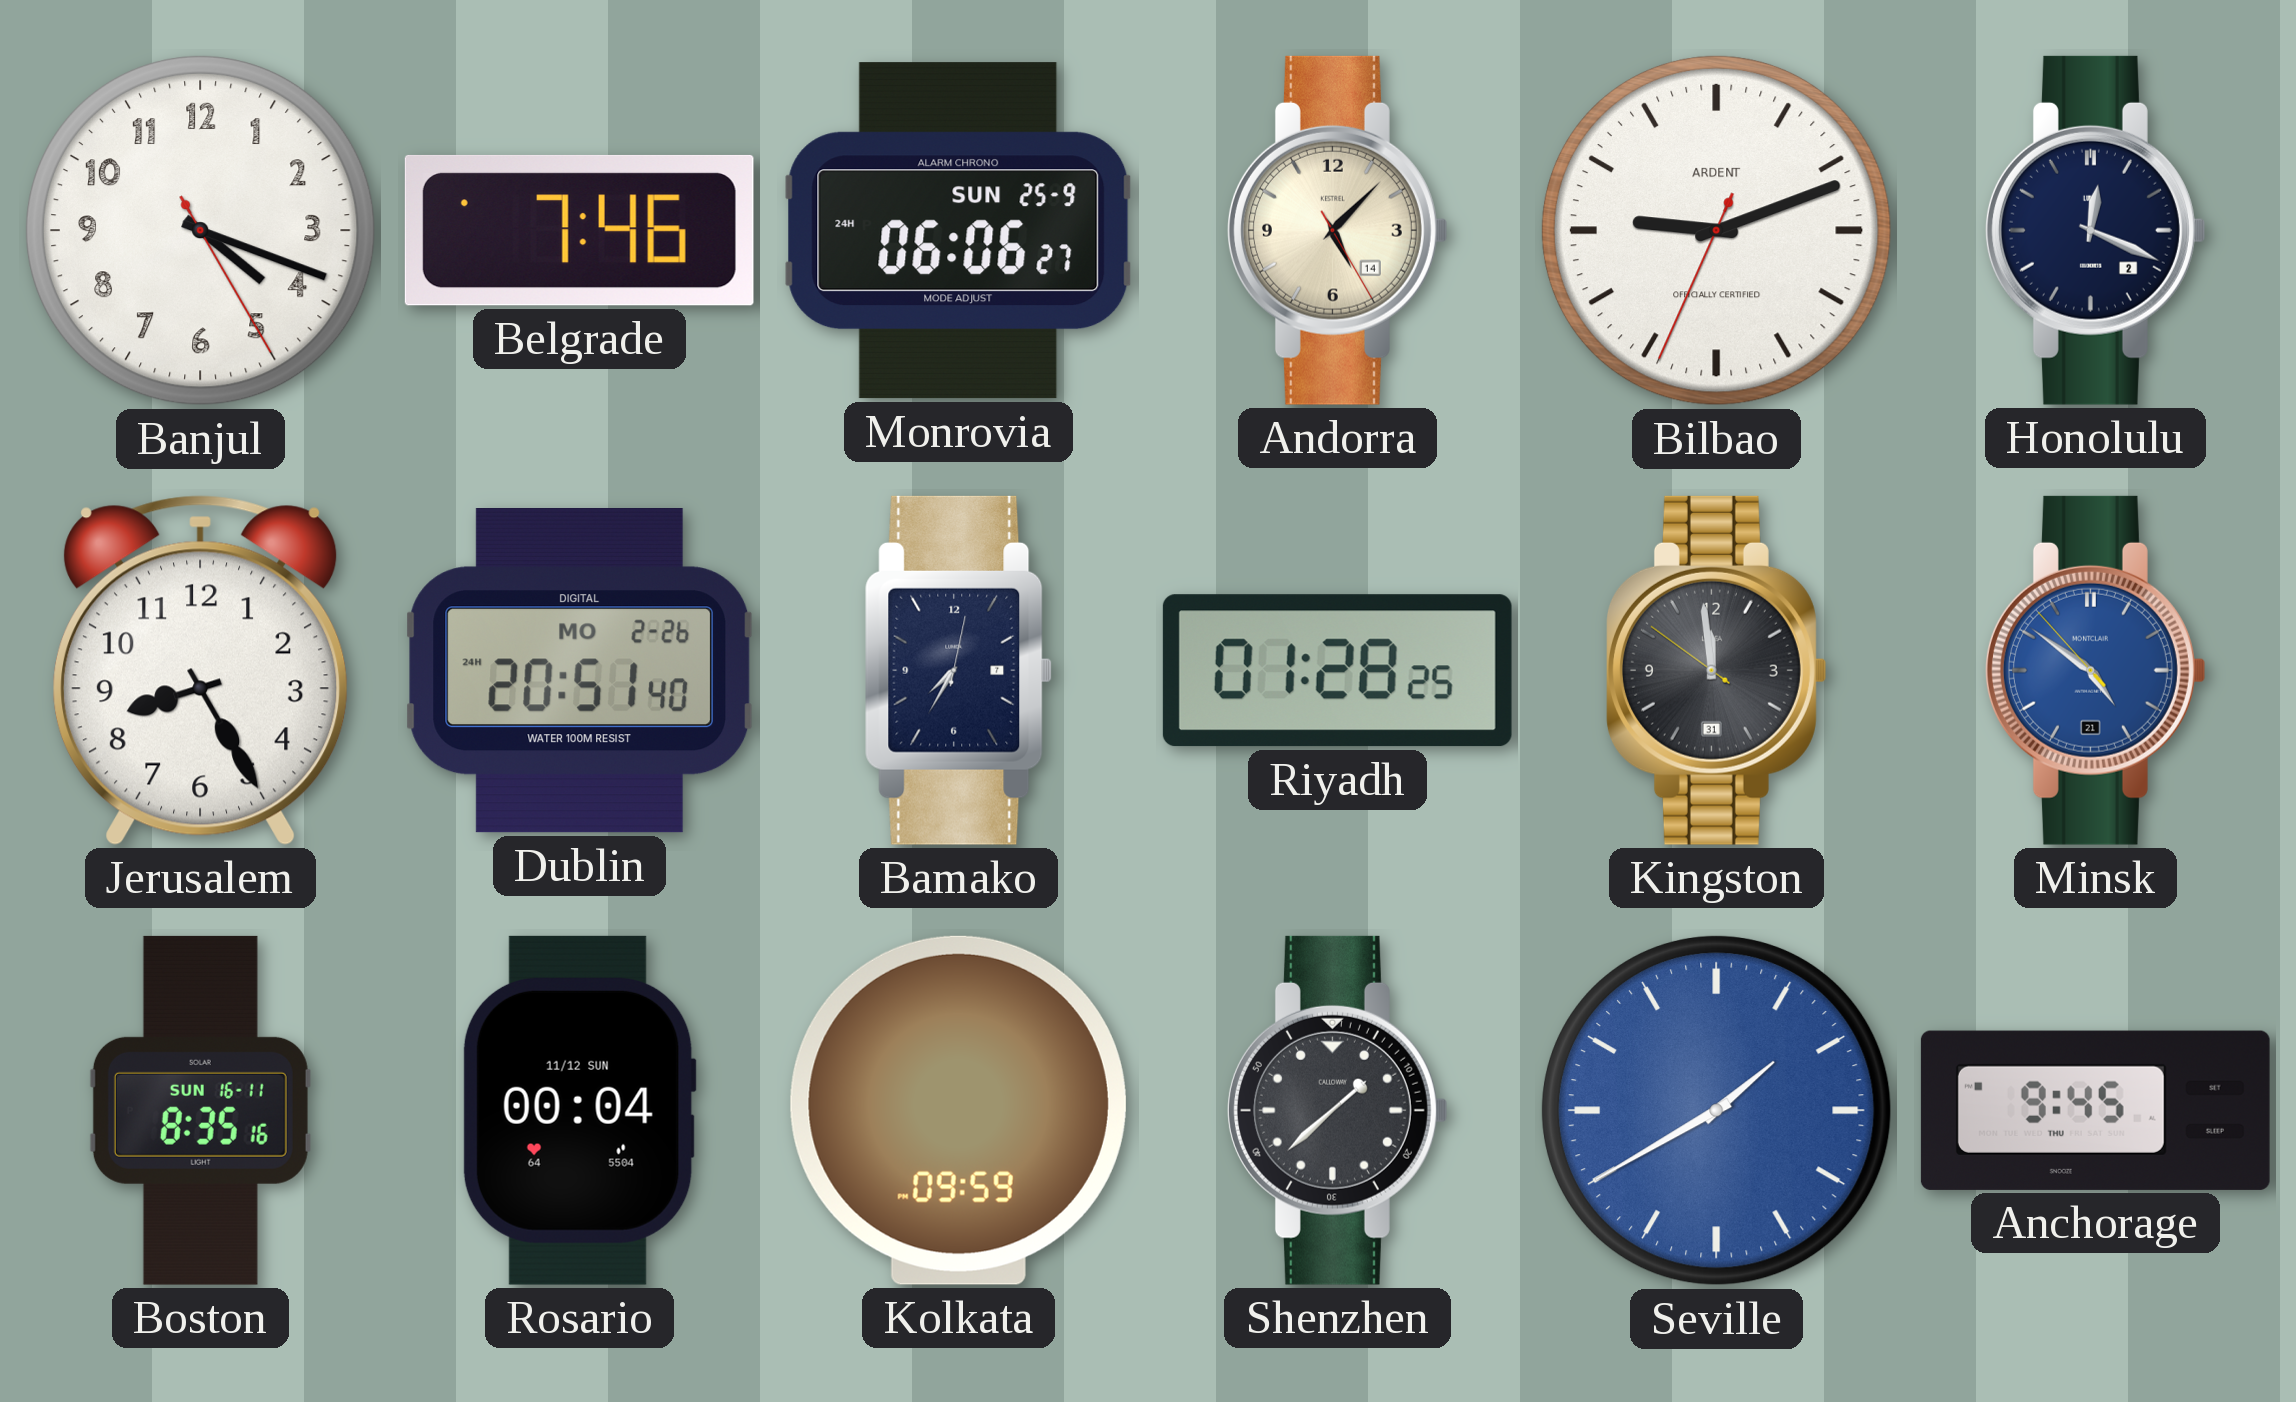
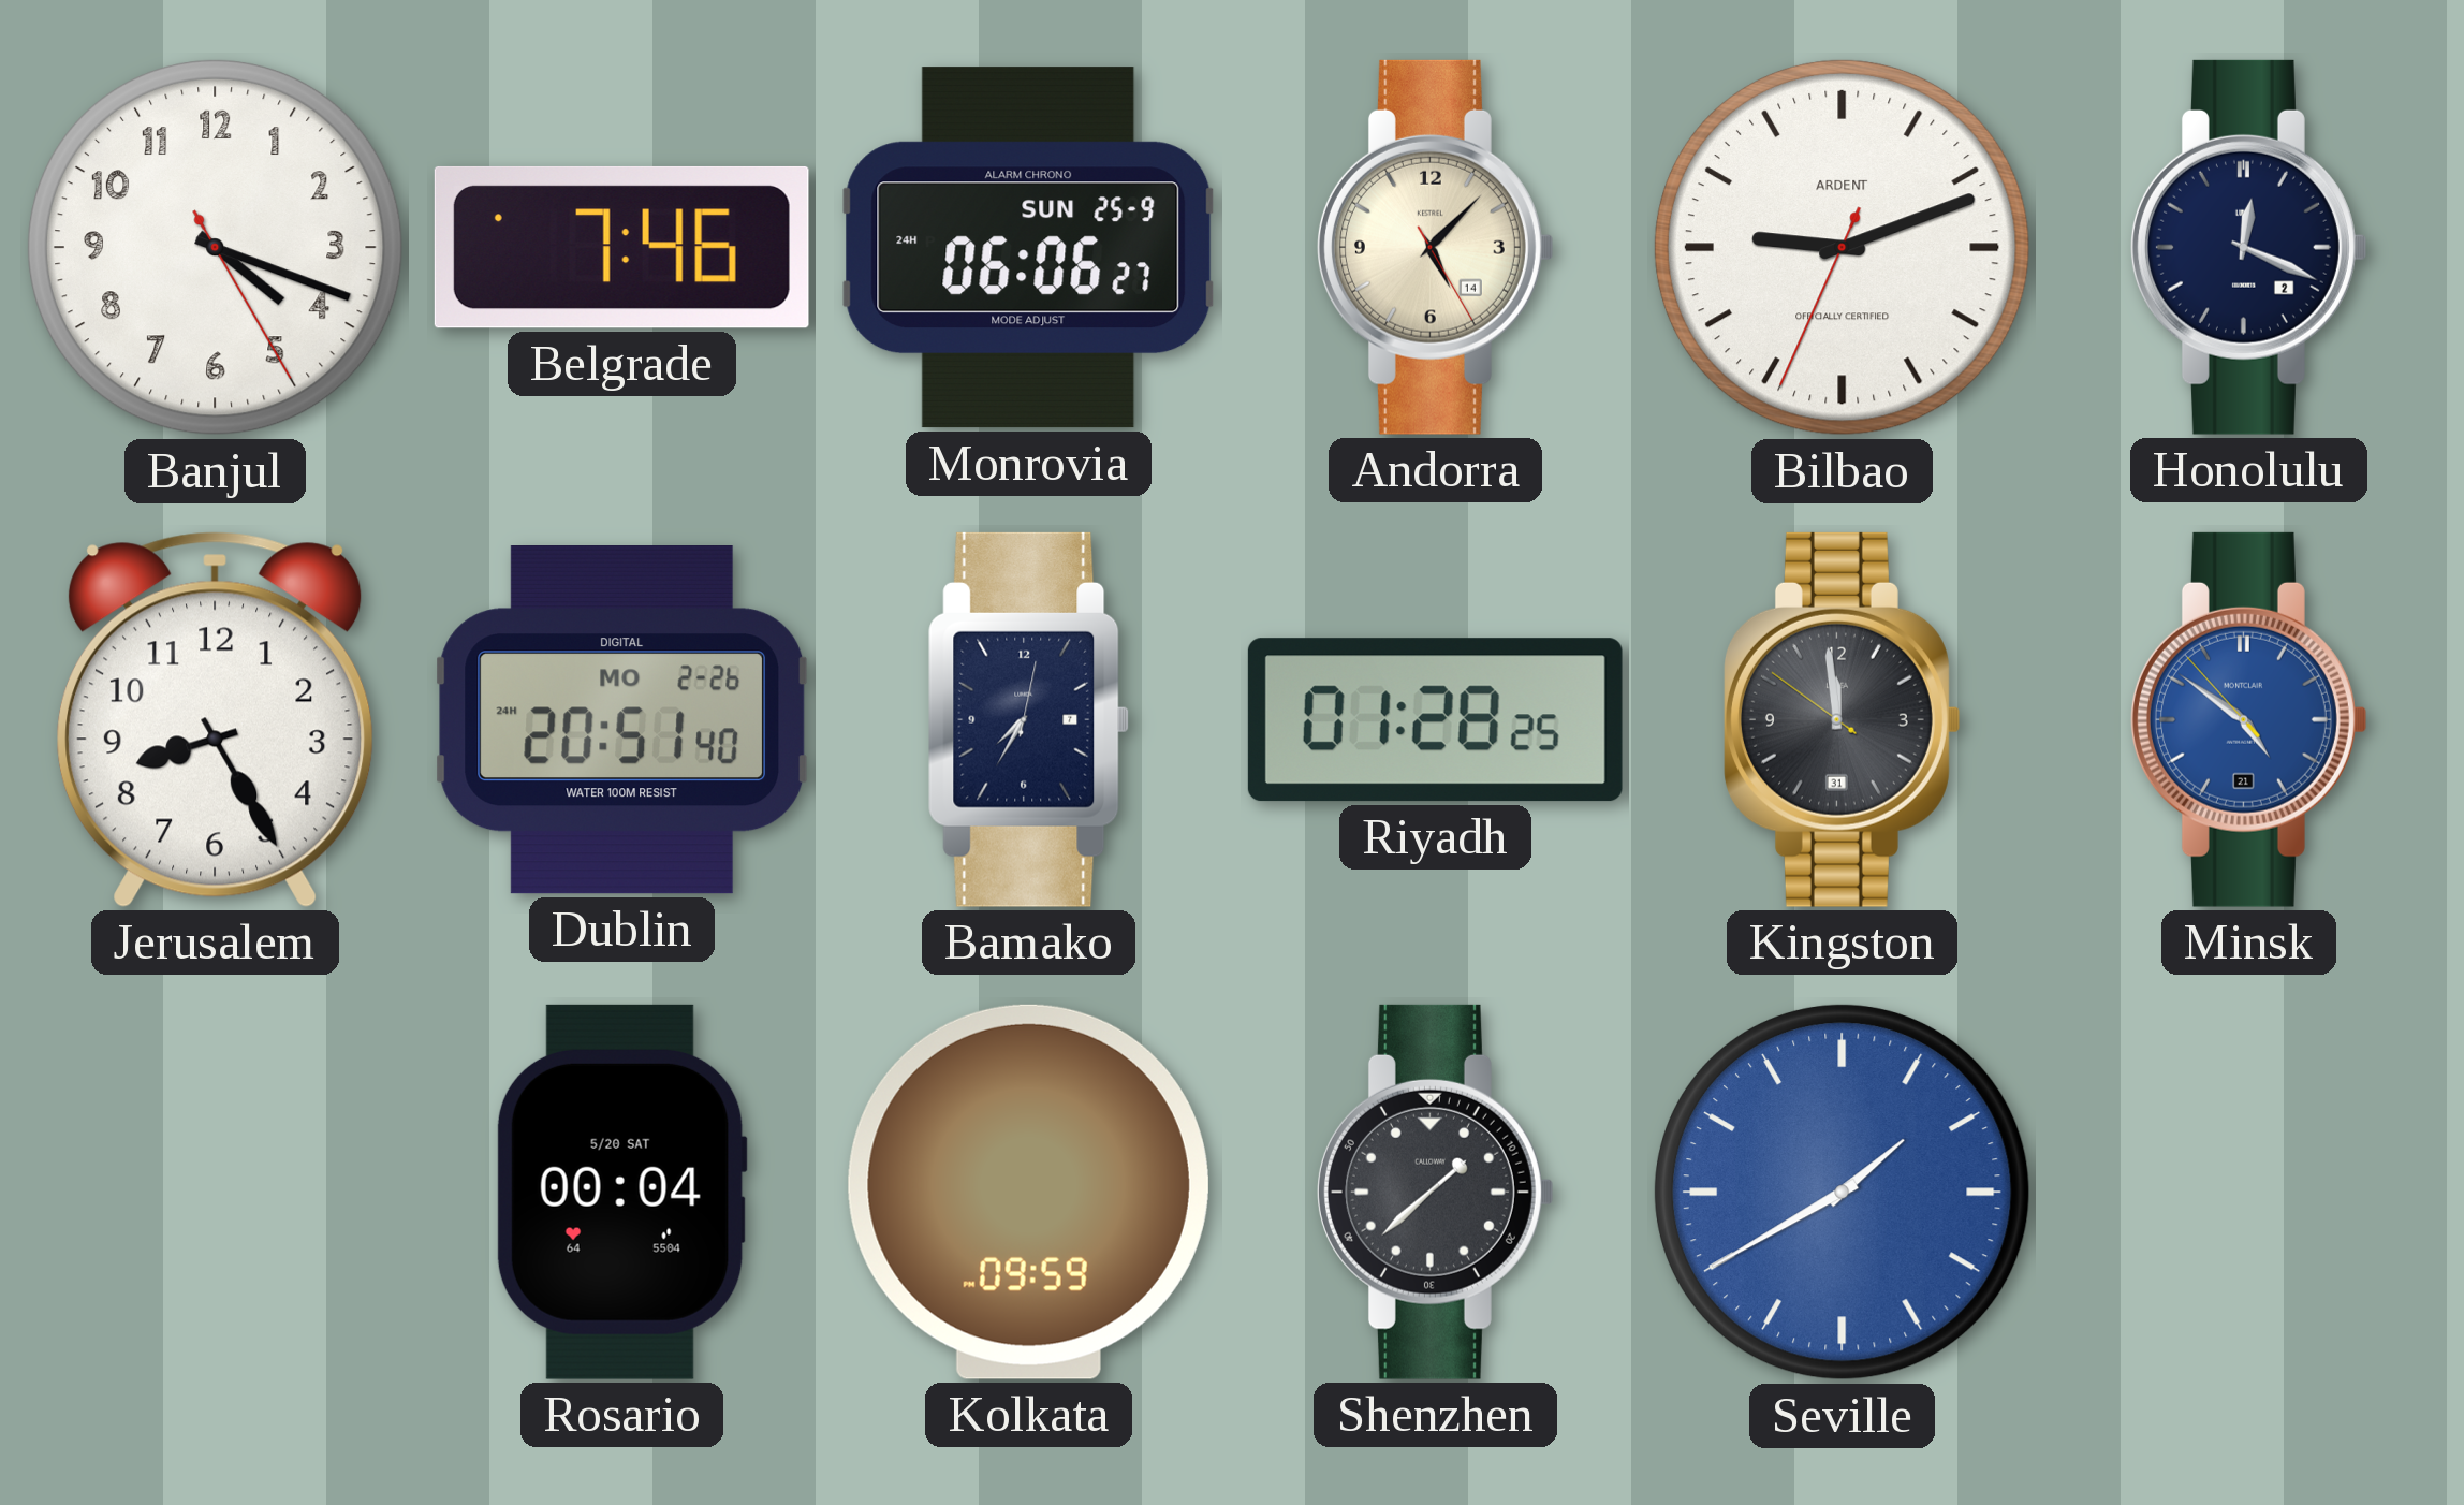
Boston: 8:35 -> none (200, 1110)
Rosario date: 11/12 SUN -> 5/20 SAT (621, 1192)
Anchorage: 9:45 -> none (2095, 1110)
